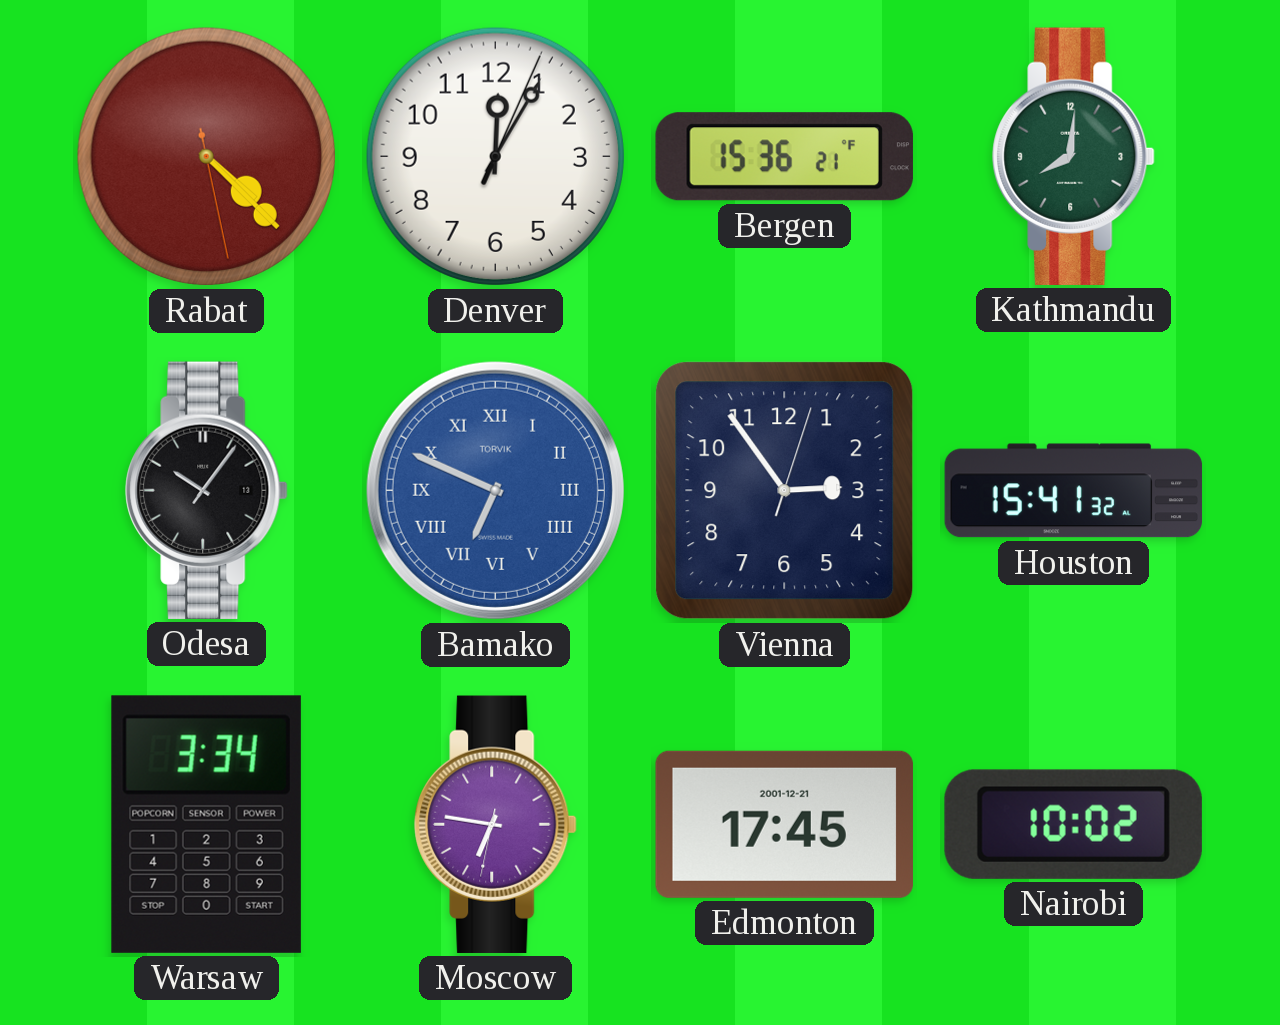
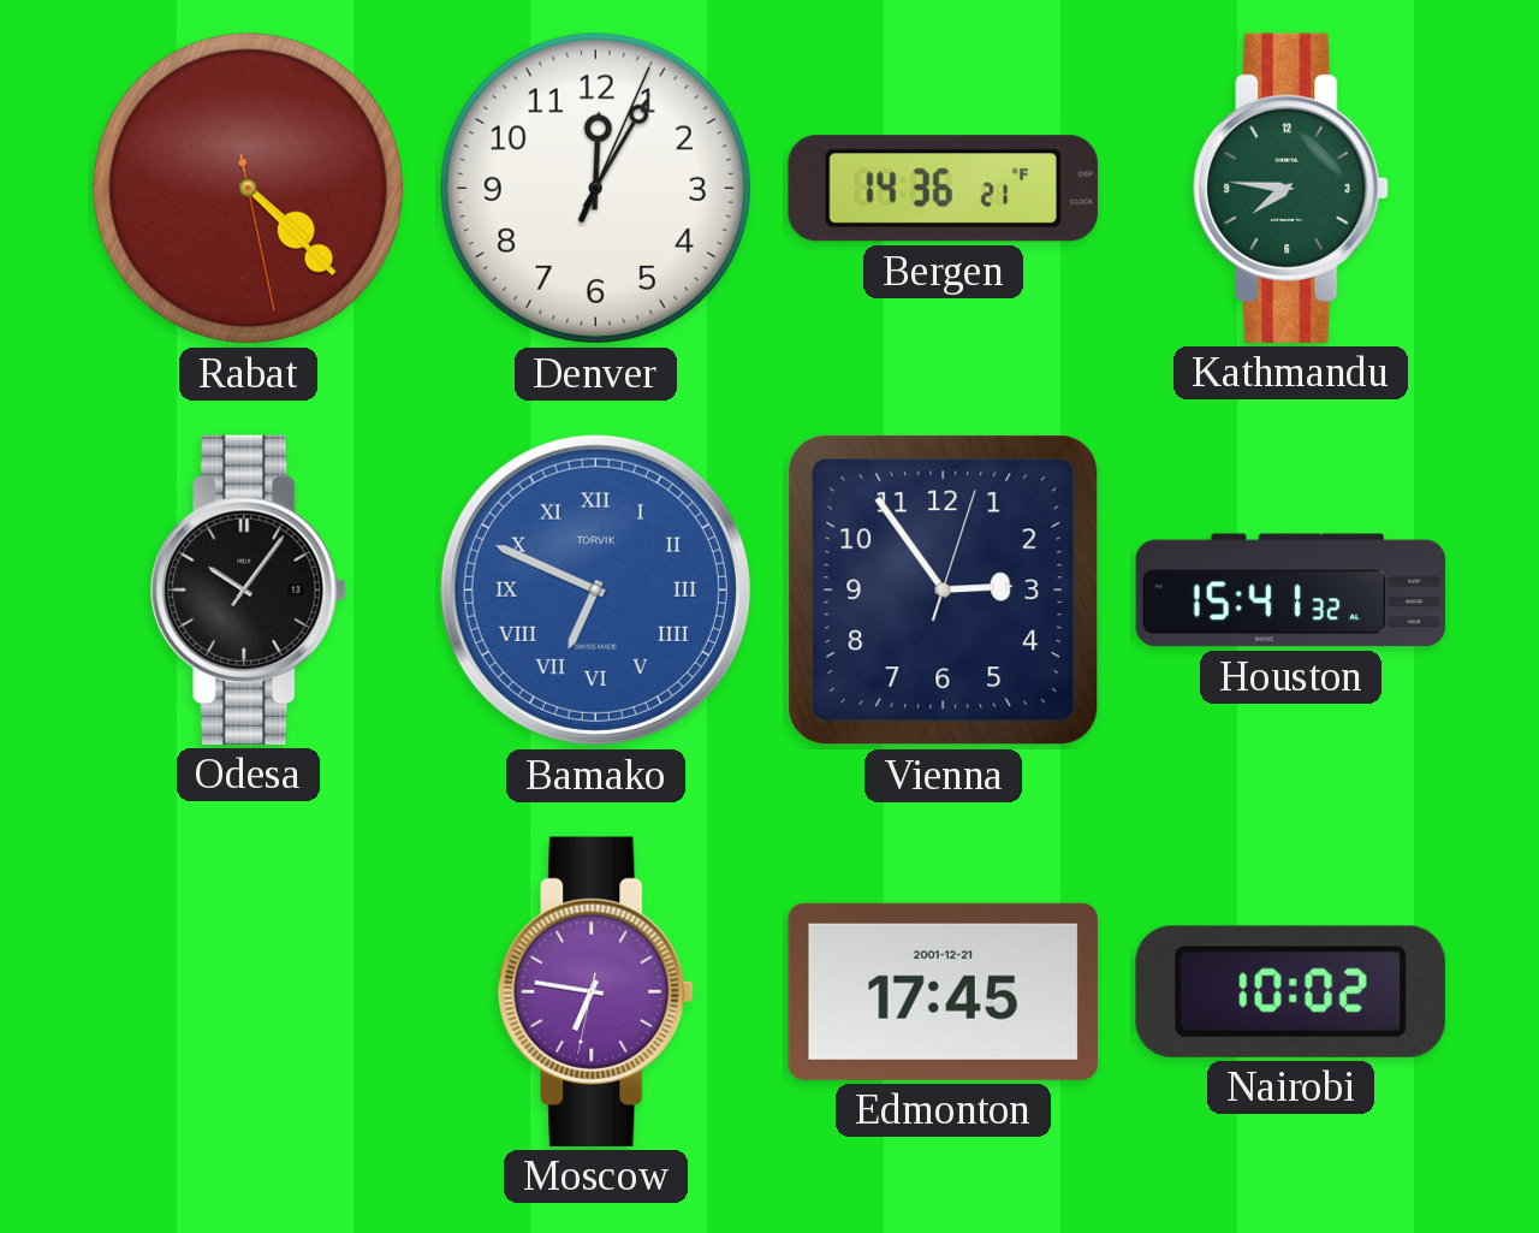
Bergen: 15:36 -> 14:36 (943, 189)
Kathmandu: 8:01 -> 7:46 (1291, 188)
Warsaw: 3:34 -> none (206, 824)
